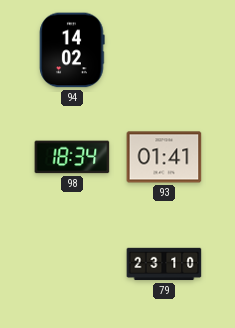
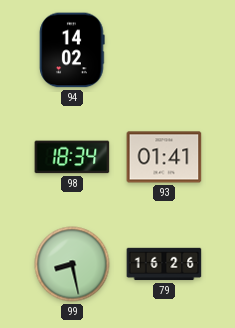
99: none -> 8:28 (72, 264)
79: 23:10 -> 16:26 (164, 264)
